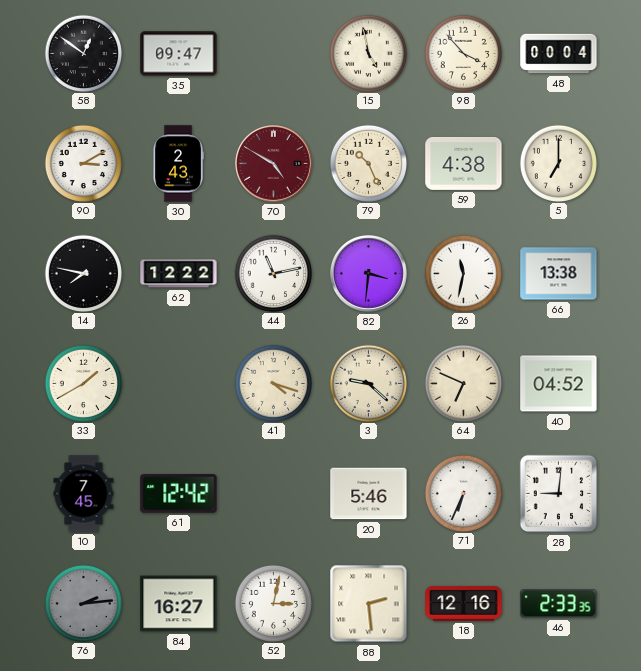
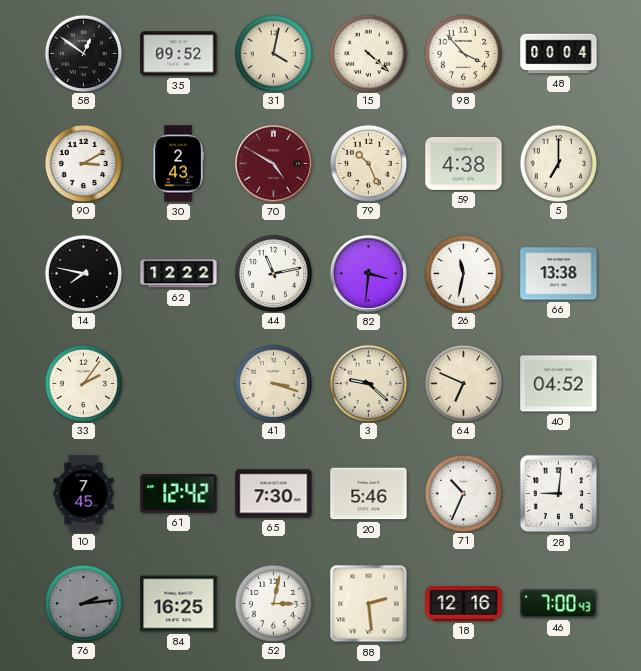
35: 09:47 -> 09:52 (179, 54)
31: none -> 4:02 (273, 53)
15: 4:58 -> 4:22 (368, 53)
33: 1:40 -> 2:06 (83, 383)
41: 4:18 -> 3:18 (273, 383)
65: none -> 7:30 (274, 494)
71: 6:34 -> 10:34 (463, 493)
84: 16:27 -> 16:25 (179, 604)
46: 2:33 -> 7:00 (559, 604)
